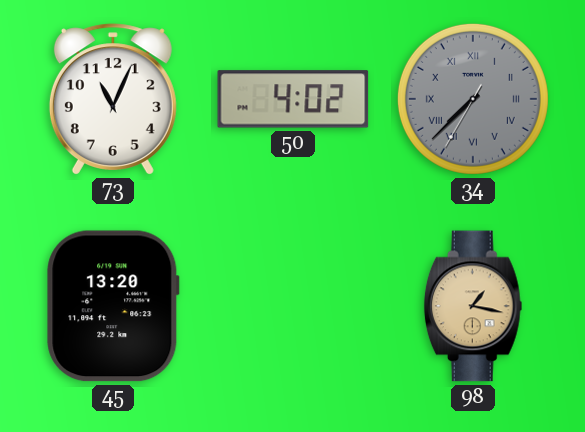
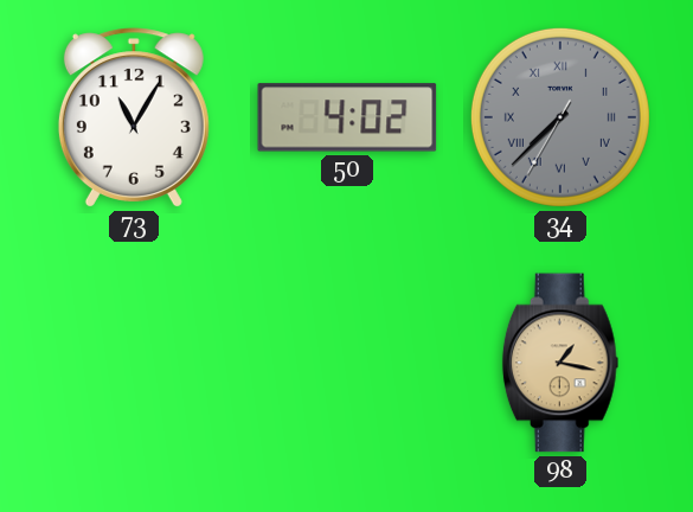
73: 11:04 -> 11:05 (134, 117)
45: 13:20 -> none (113, 306)
